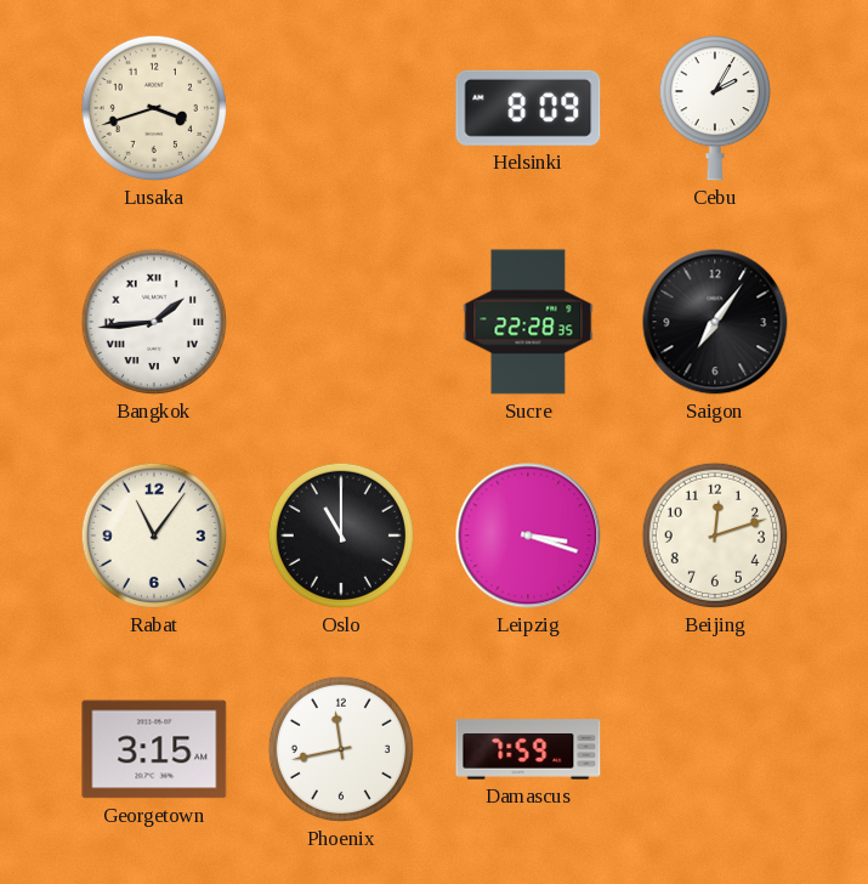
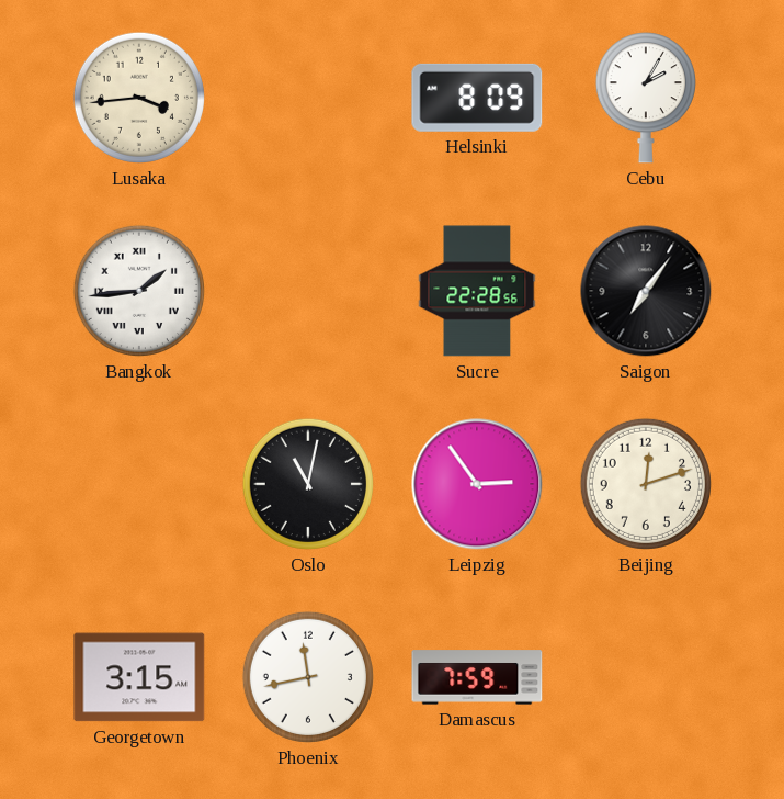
Lusaka: 3:42 -> 3:44 (139, 98)
Sucre: 22:28:35 -> 22:28:56 (477, 291)
Rabat: 11:06 -> none (154, 535)
Oslo: 11:00 -> 11:02 (308, 484)
Leipzig: 3:18 -> 2:54 (477, 484)
